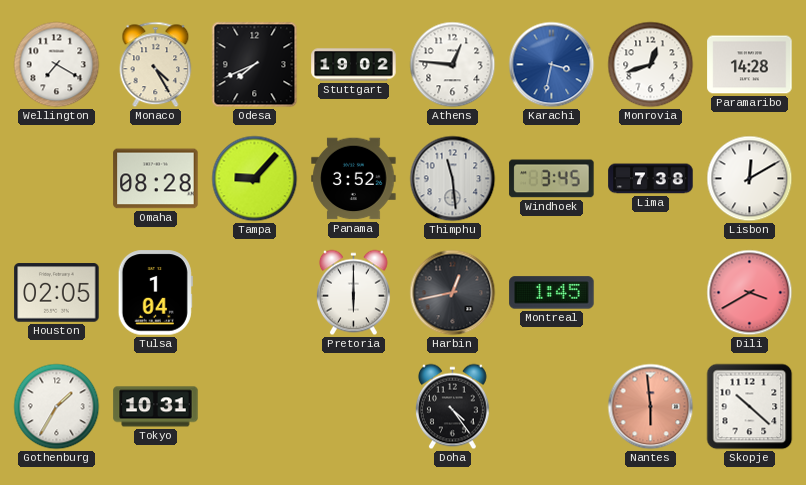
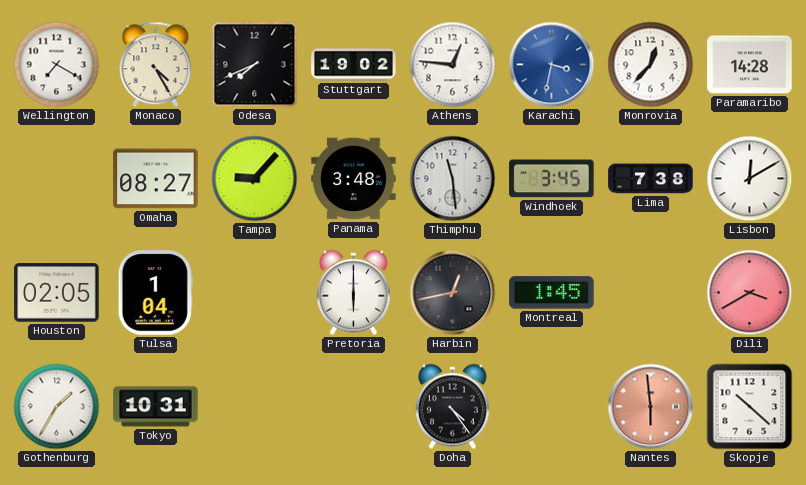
Monrovia: 12:42 -> 12:37 (651, 65)
Omaha: 08:28 -> 08:27 (156, 179)
Panama: 3:52 -> 3:48 (354, 179)
